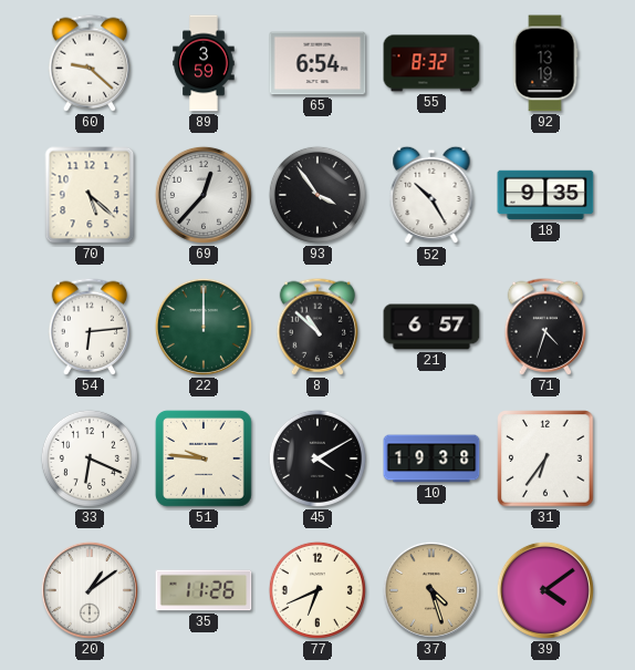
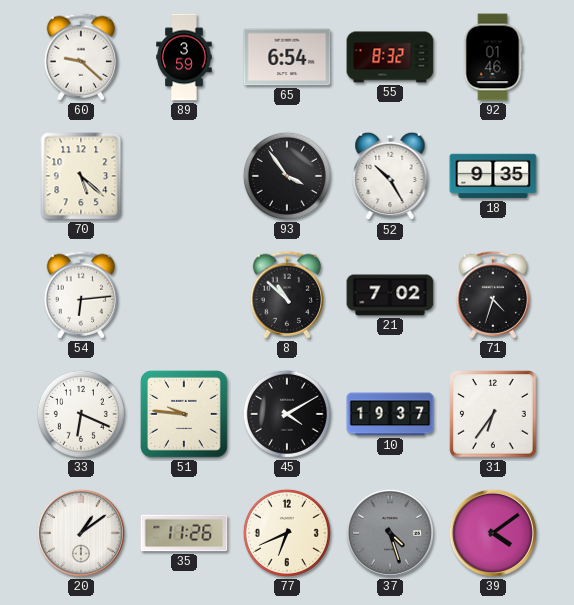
92: 13:19 -> 01:46 (493, 57)
69: 12:37 -> none (204, 195)
22: 12:00 -> none (204, 327)
21: 6:57 -> 7:02 (390, 295)
10: 19:38 -> 19:37 (390, 414)
37 dial: champagne -> grey (390, 533)
